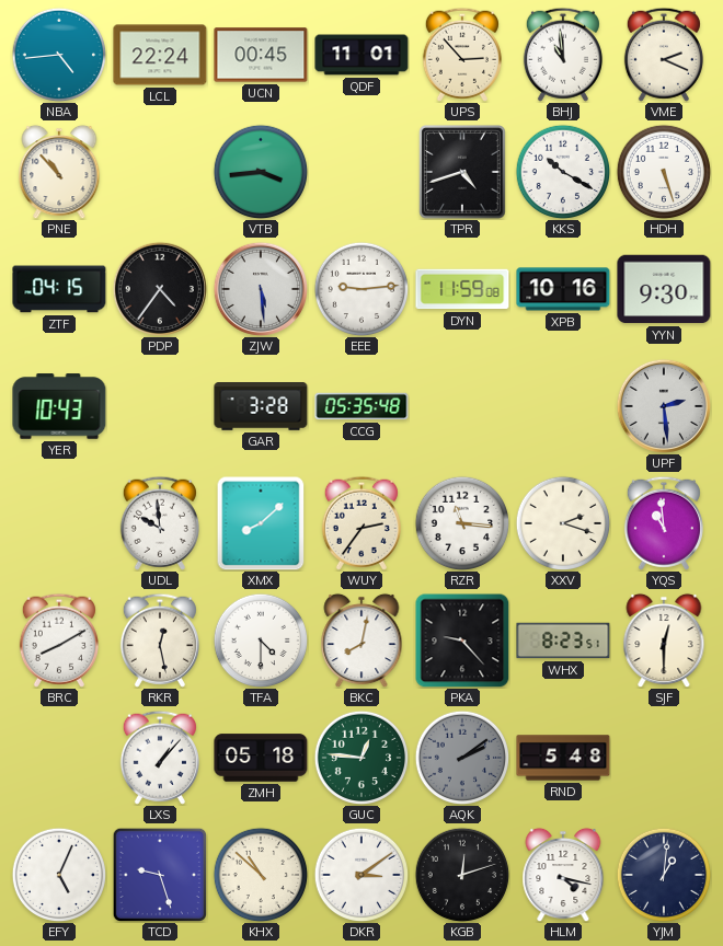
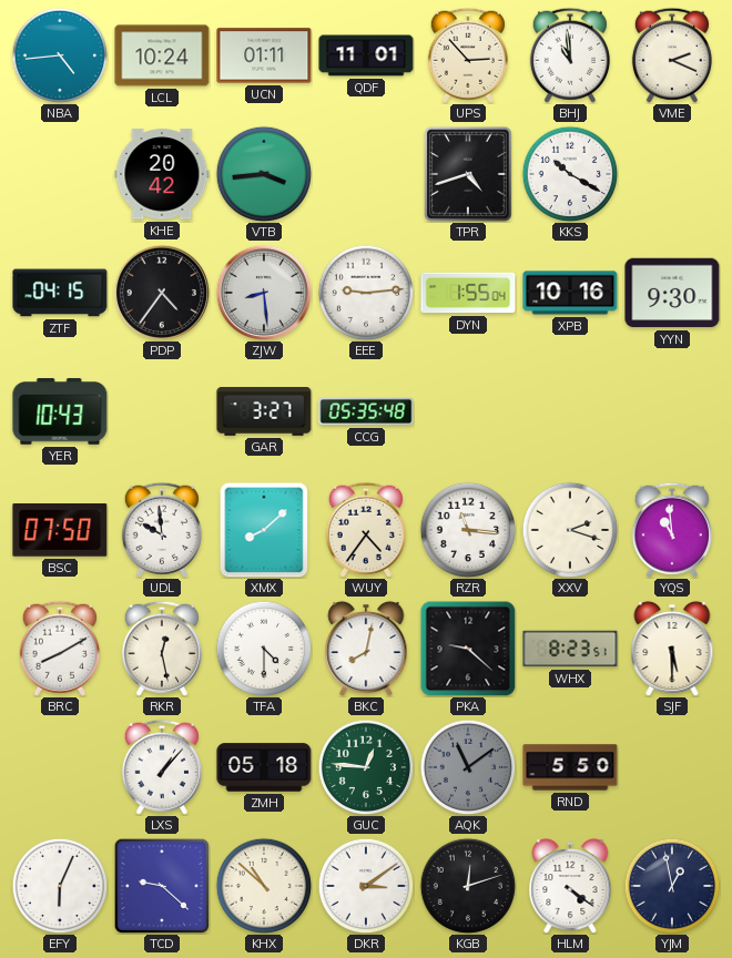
LCL: 22:24 -> 10:24 (162, 55)
UCN: 00:45 -> 01:11 (264, 55)
PNE: 10:53 -> none (59, 172)
KHE: none -> 20:42 (162, 174)
HDH: 5:27 -> none (664, 172)
ZJW: 5:29 -> 8:29 (264, 293)
DYN: 11:59 -> 1:55 (468, 293)
GAR: 3:28 -> 3:27 (264, 412)
UPF: 2:29 -> none (664, 406)
BSC: none -> 07:50 (60, 531)
WUY: 2:36 -> 4:36 (366, 530)
PKA: 9:23 -> 9:22 (468, 649)
SJF: 12:30 -> 5:30 (672, 649)
AQK: 2:09 -> 11:09 (468, 767)
RND: 5:48 -> 5:50 (570, 767)
EFY: 5:04 -> 6:04 (60, 886)
TCD: 9:27 -> 9:22 (161, 885)
HLM: 4:17 -> 4:21 (570, 886)
YJM: 1:01 -> 12:58 (672, 886)
